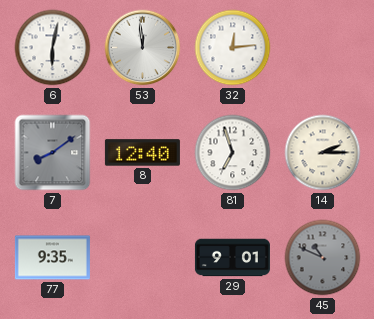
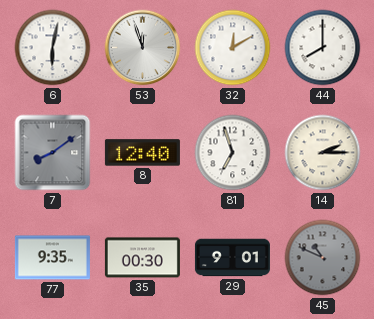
53: 11:59 -> 11:57 (143, 48)
32: 12:14 -> 12:10 (233, 48)
44: none -> 8:00 (323, 48)
35: none -> 00:30 (142, 258)
